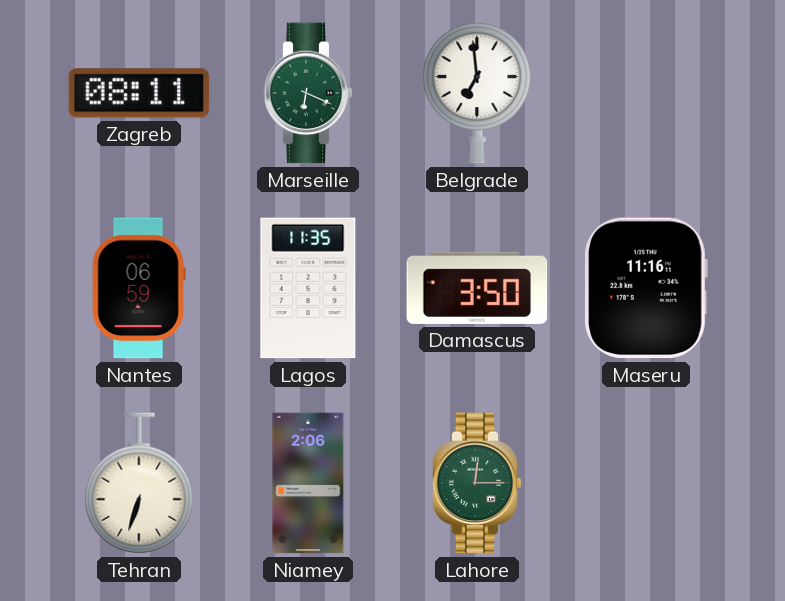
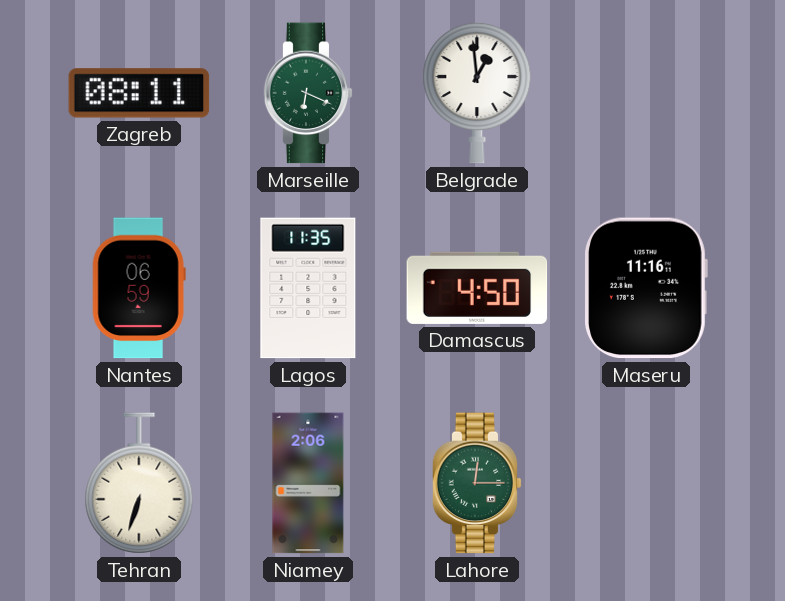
Belgrade: 6:59 -> 12:59 (477, 93)
Damascus: 3:50 -> 4:50 (477, 288)
